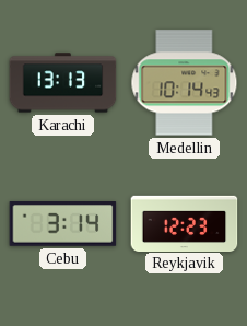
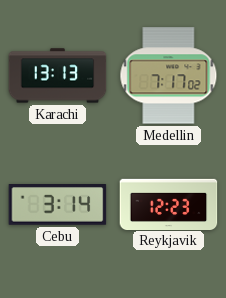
Medellin: 10:14 -> 7:17 (169, 76)
